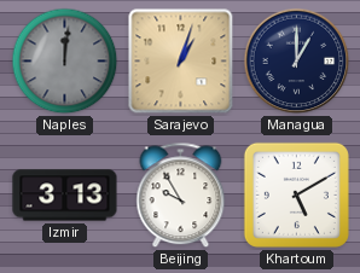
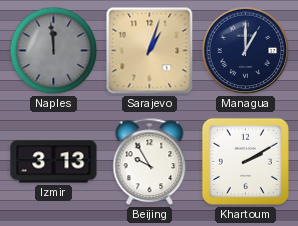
Naples: 12:01 -> 11:59 (54, 51)
Khartoum: 5:10 -> 2:10 (245, 161)
